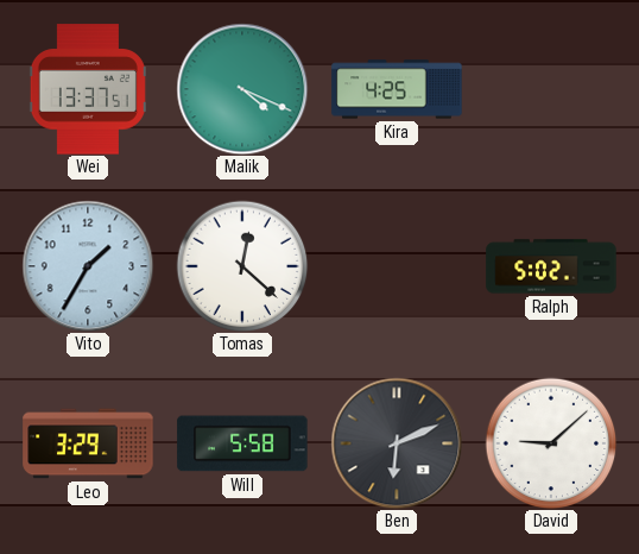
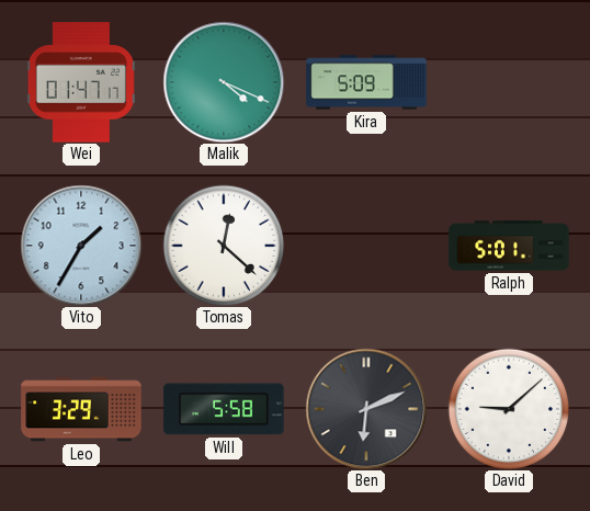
Wei: 13:37 -> 01:47 (81, 82)
Kira: 4:25 -> 5:09 (366, 82)
Ralph: 5:02 -> 5:01 (509, 246)
